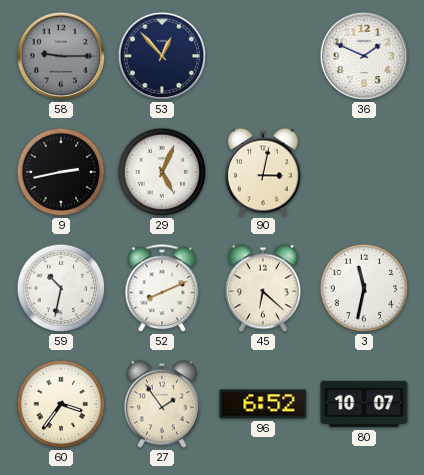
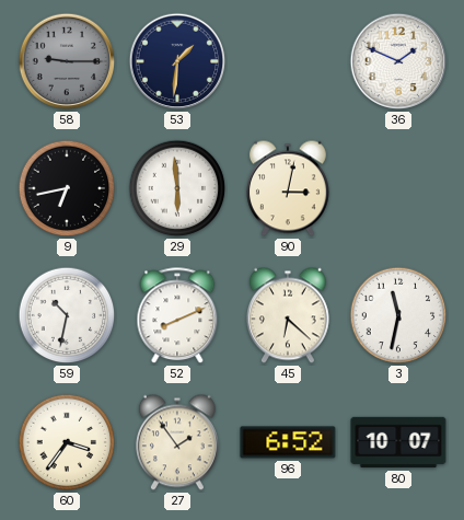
53: 12:53 -> 1:31 (177, 61)
9: 2:43 -> 6:43 (67, 188)
29: 5:04 -> 5:59 (177, 188)
